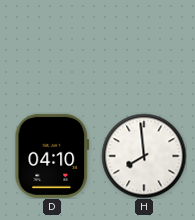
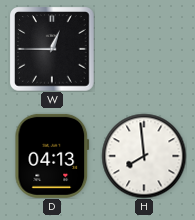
W: none -> 12:45 (52, 49)
D: 04:10 -> 04:13 (52, 156)
